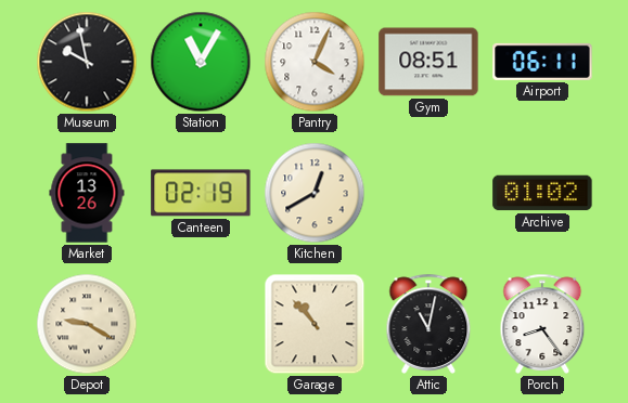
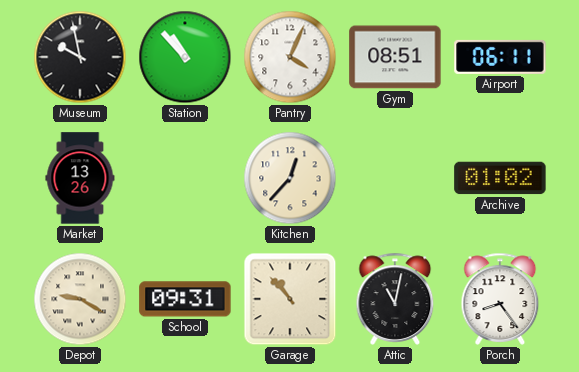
Station: 11:05 -> 10:53 (185, 57)
Canteen: 02:19 -> none (201, 193)
Kitchen: 12:40 -> 12:37 (290, 178)
School: none -> 09:31 (185, 299)
